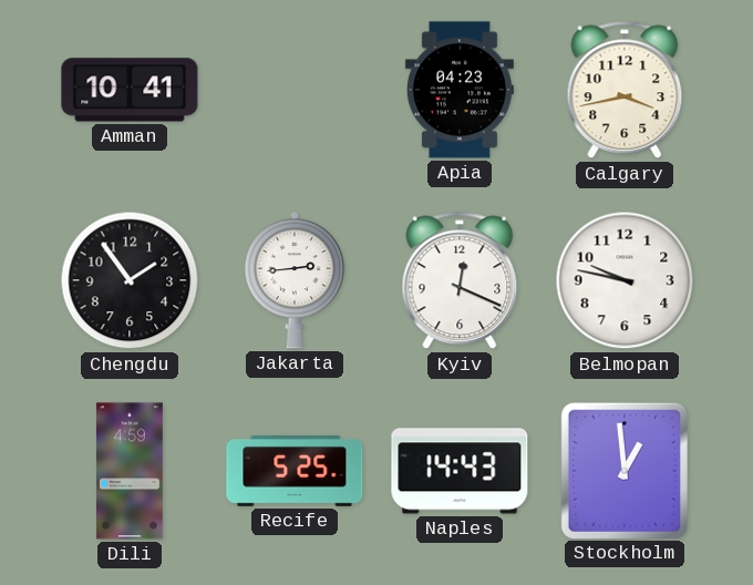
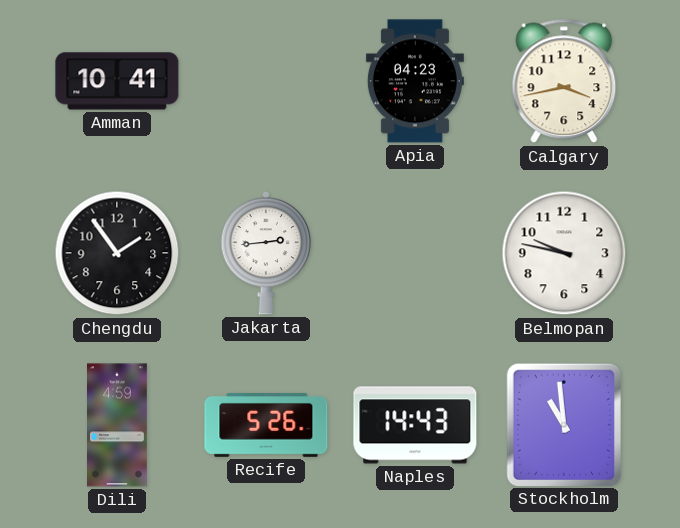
Kyiv: 12:19 -> none (460, 280)
Recife: 5:25 -> 5:26 (266, 425)
Stockholm: 12:59 -> 10:59 (564, 424)
